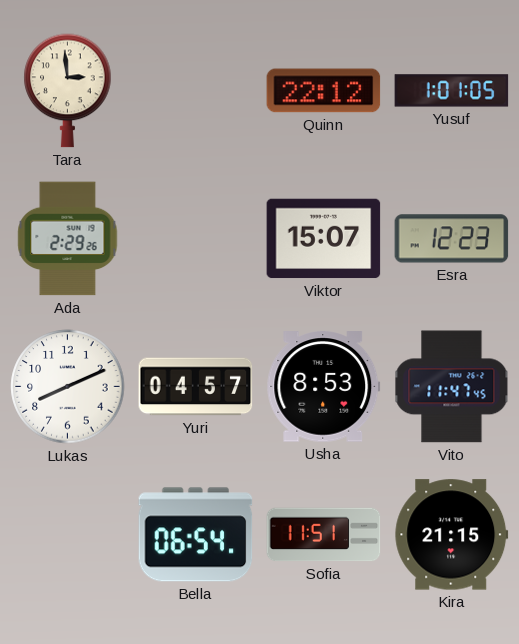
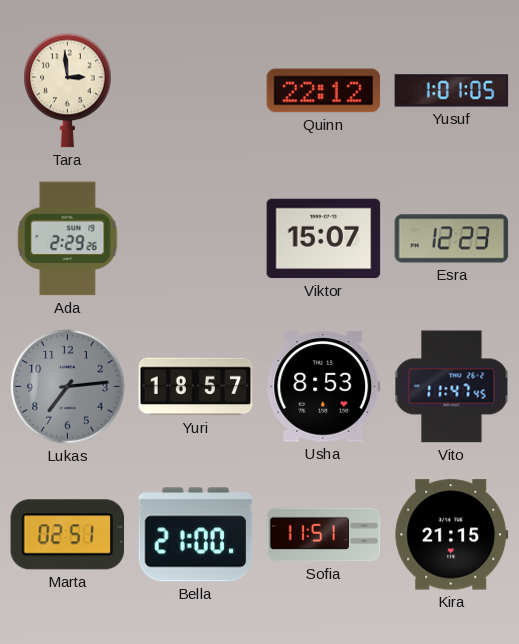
Lukas: 8:11 -> 7:14 (68, 387)
Lukas dial: white -> grey (68, 387)
Yuri: 04:57 -> 18:57 (196, 387)
Marta: none -> 02:51 (68, 535)
Bella: 06:54 -> 21:00 (196, 535)
